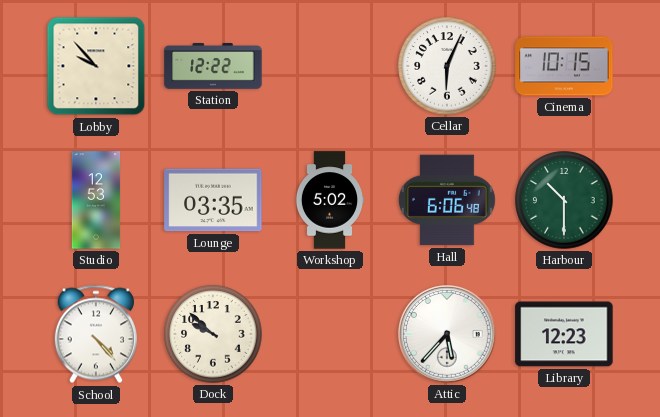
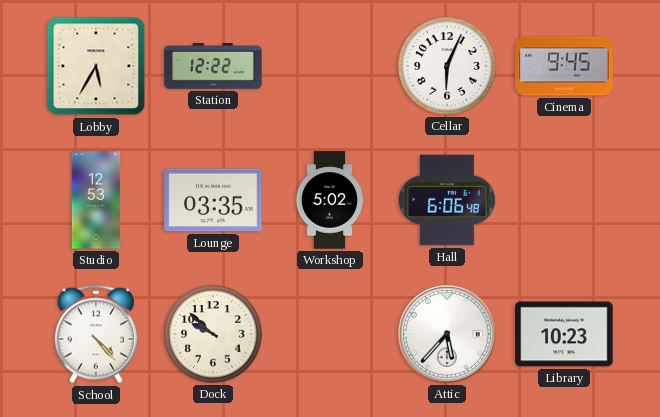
Lobby: 9:53 -> 5:35 (96, 66)
Cinema: 10:15 -> 9:45 (564, 66)
Harbour: 10:30 -> none (564, 200)
Library: 12:23 -> 10:23 (564, 334)
